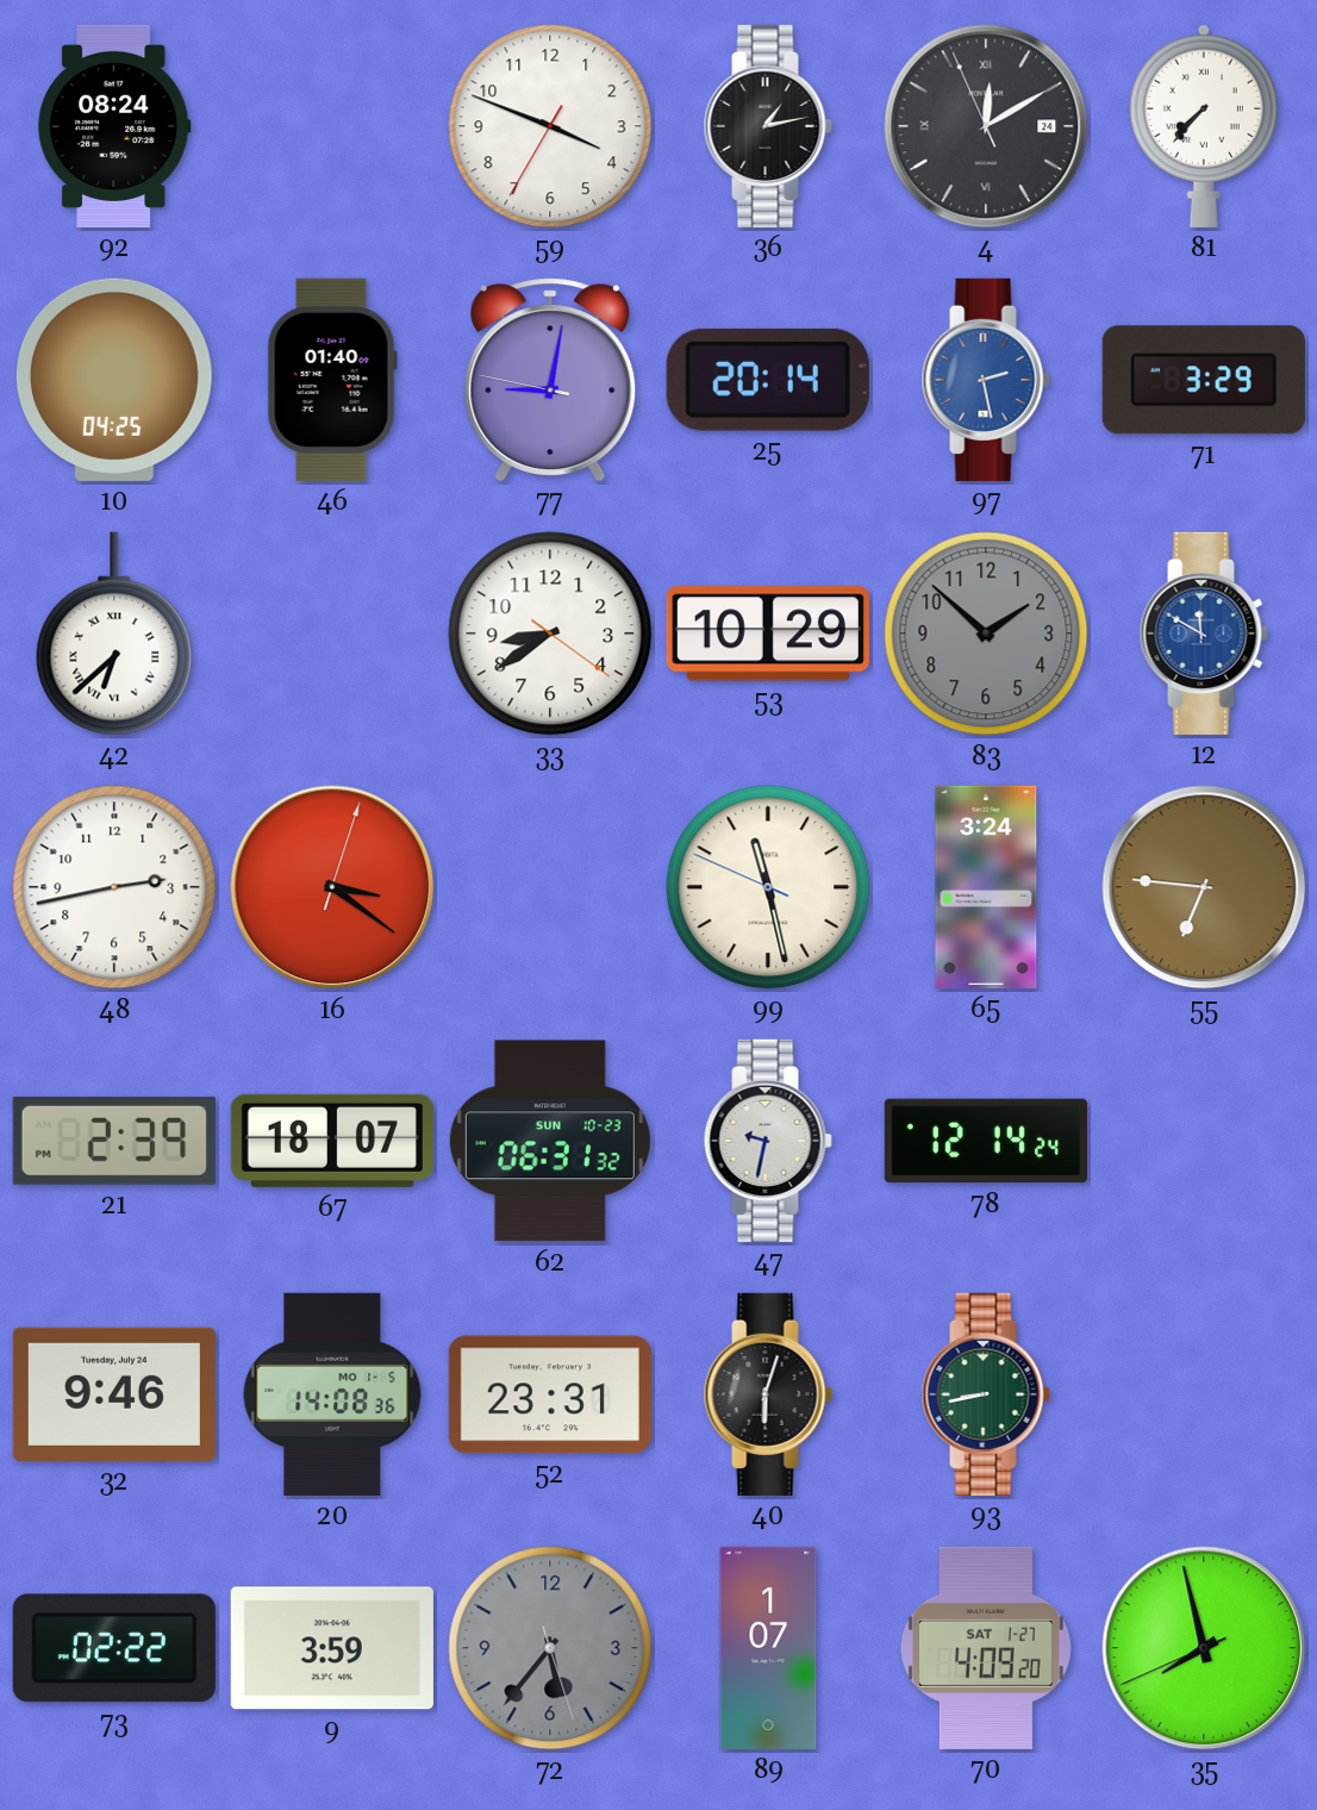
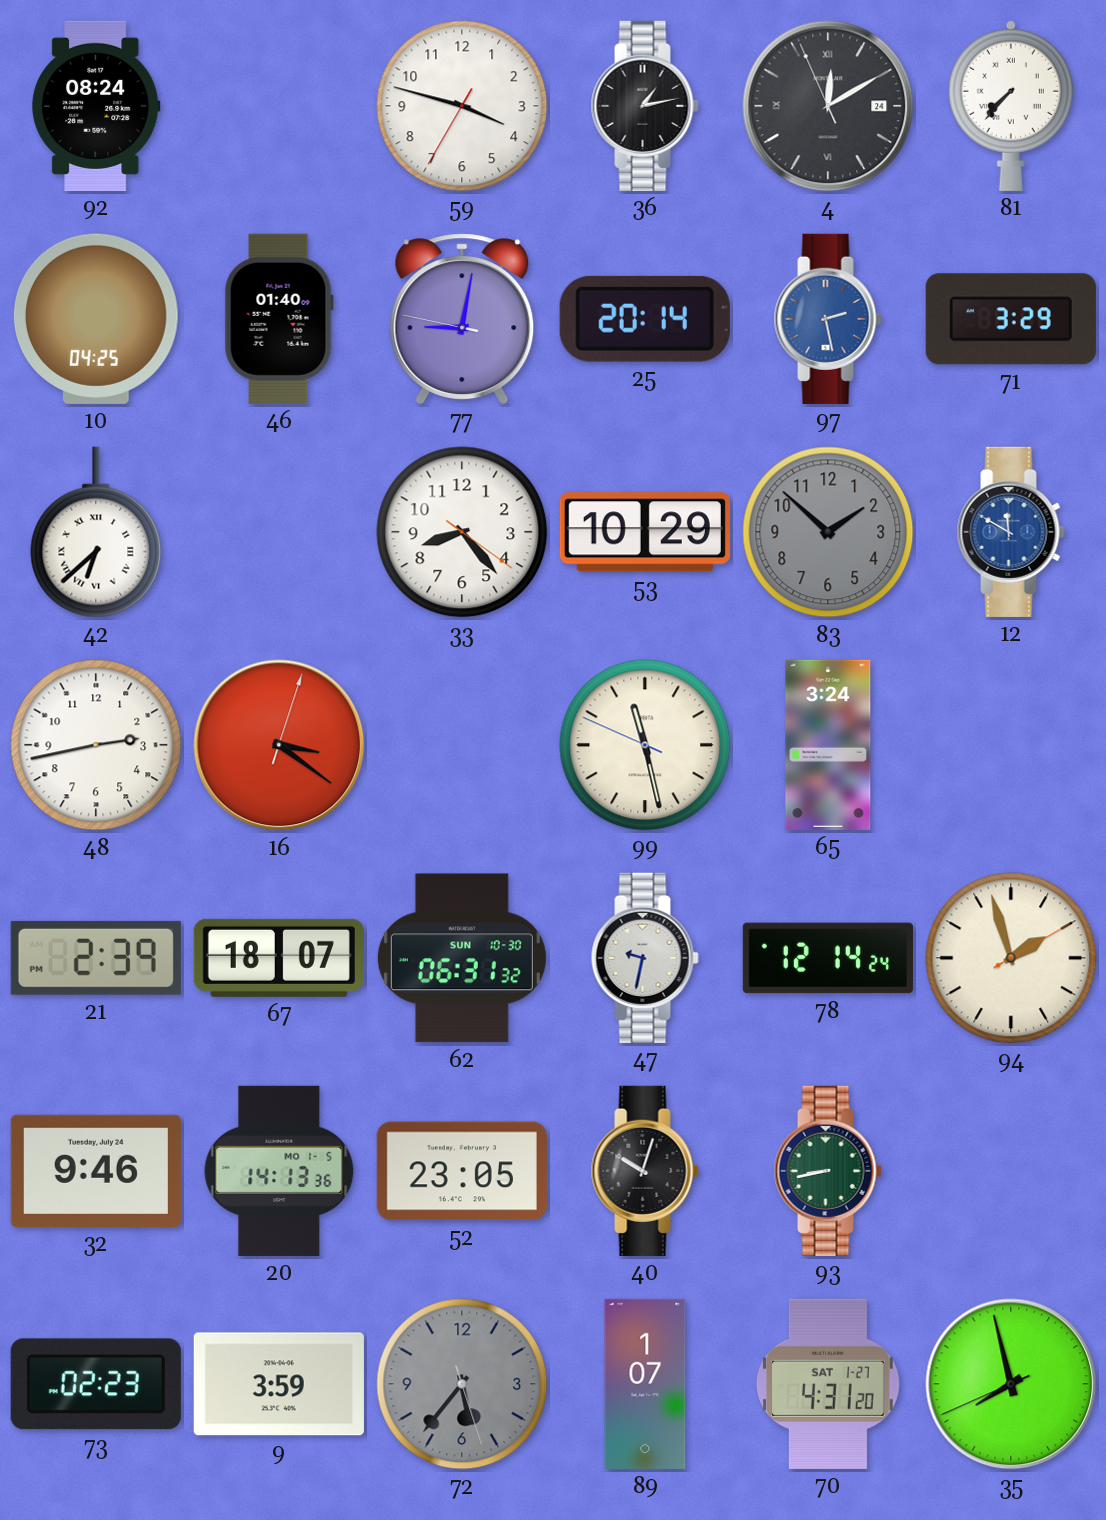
59: 3:48 -> 3:47 (462, 106)
33: 8:39 -> 8:23 (462, 532)
55: 6:46 -> none (1204, 887)
62 date: SUN 10-23 -> SUN 10-30 (462, 958)
94: none -> 1:57 (1011, 958)
20: 14:08 -> 14:13 (279, 1171)
52: 23:31 -> 23:05 (462, 1171)
40: 6:03 -> 10:03 (645, 1171)
73: 02:22 -> 02:23 (96, 1384)
70: 4:09 -> 4:31 (828, 1384)
